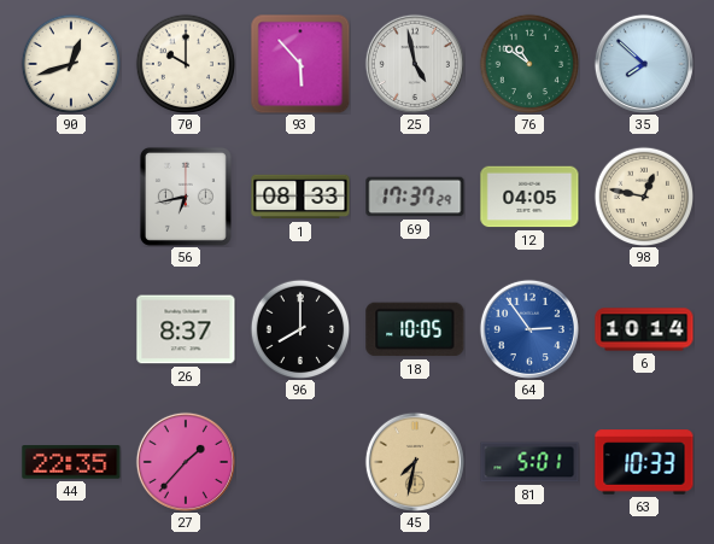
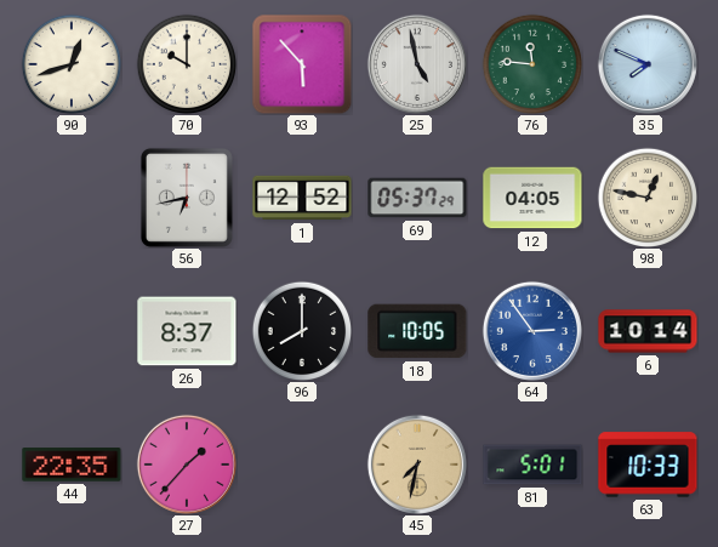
76: 10:51 -> 11:46 (532, 64)
35: 7:52 -> 7:49 (648, 64)
1: 08:33 -> 12:52 (302, 198)
69: 17:37 -> 05:37 (417, 198)
